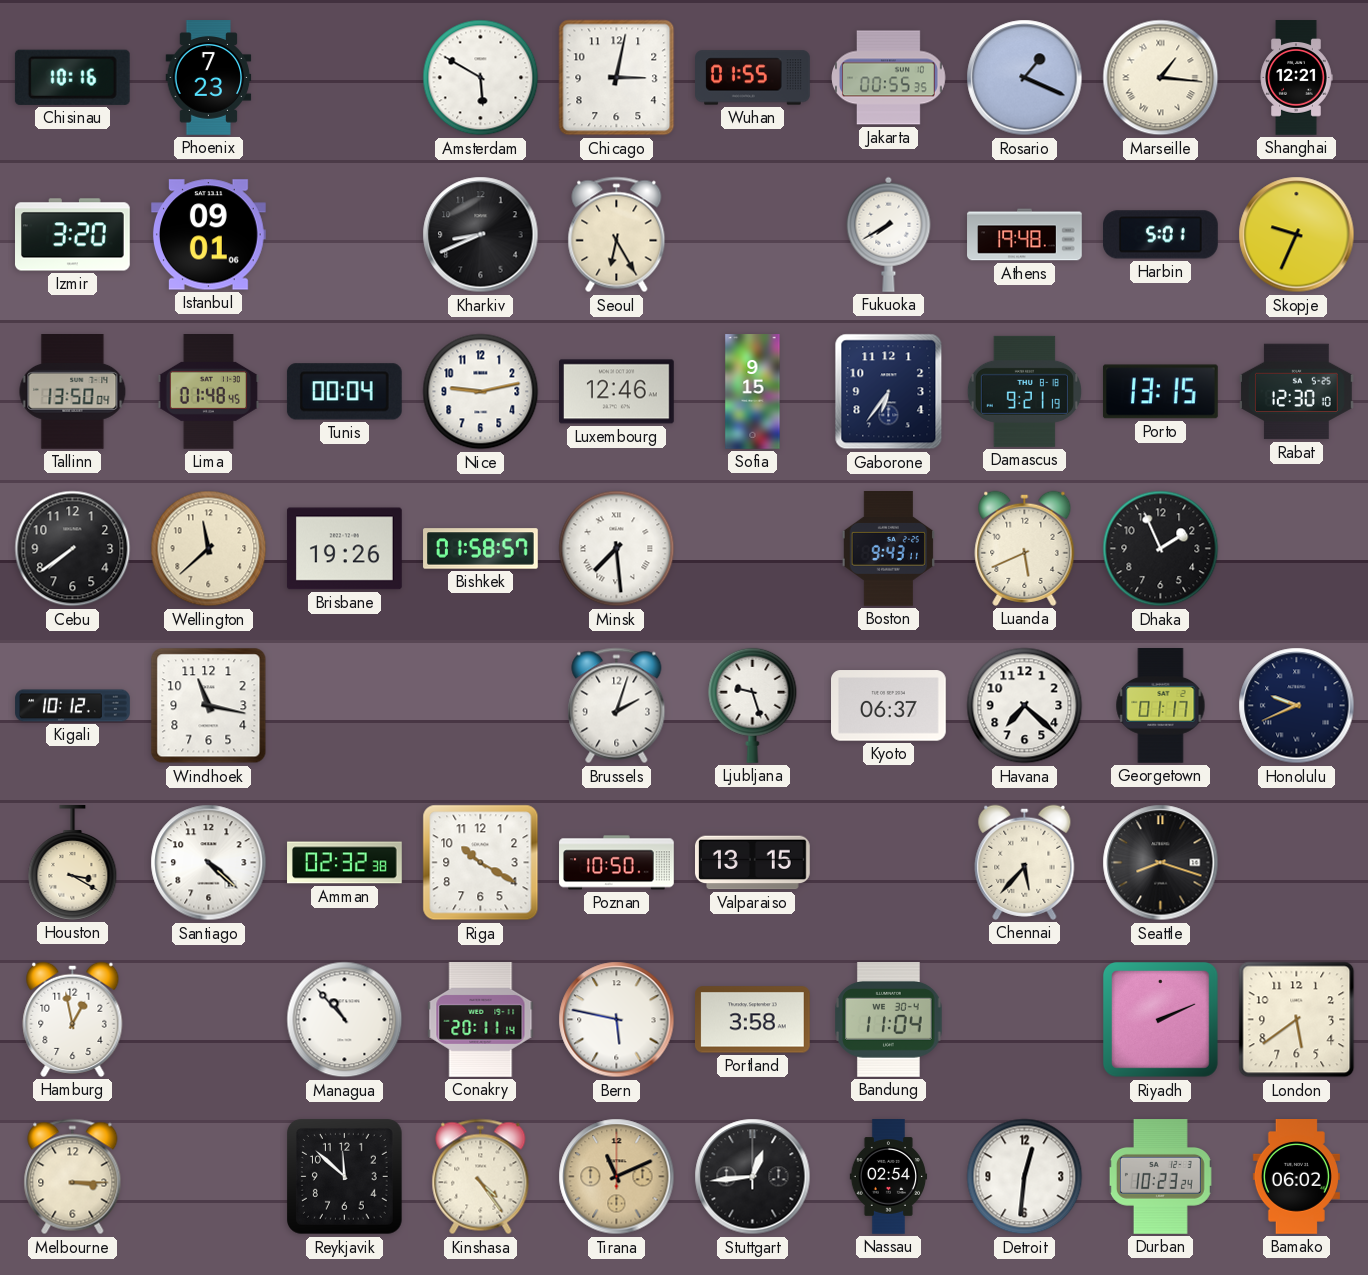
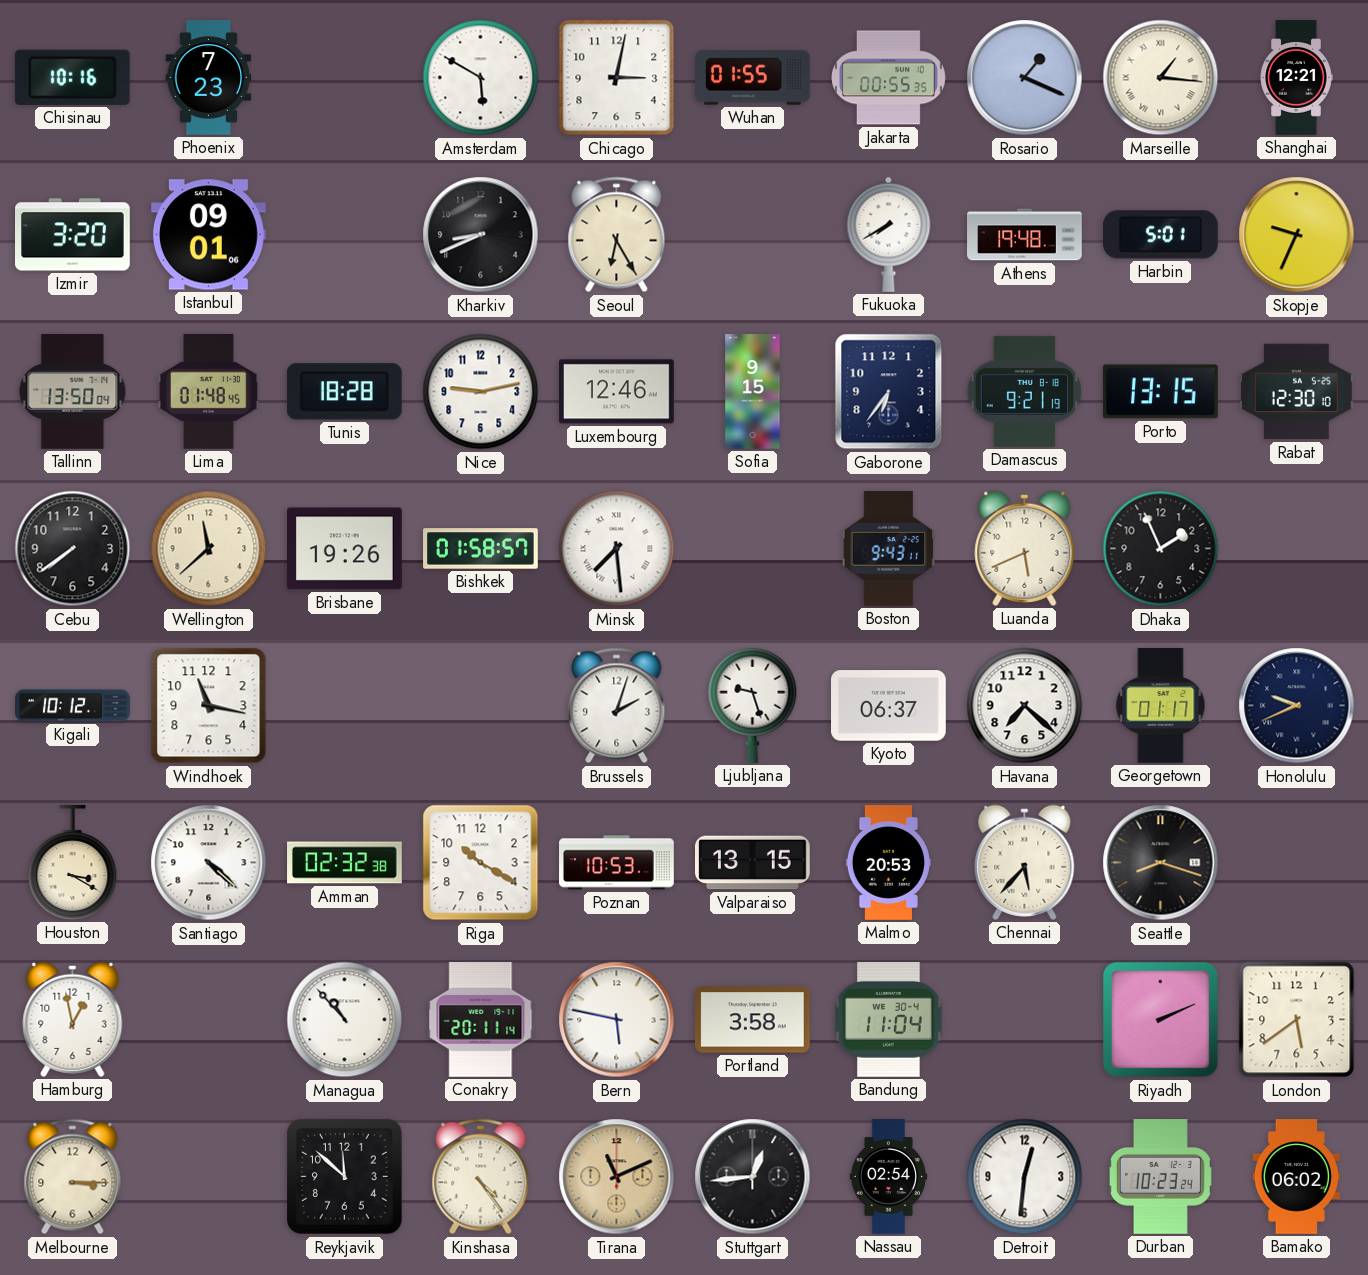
Tunis: 00:04 -> 18:28 (344, 392)
Poznan: 10:50 -> 10:53 (617, 863)
Malmo: none -> 20:53 (888, 863)
